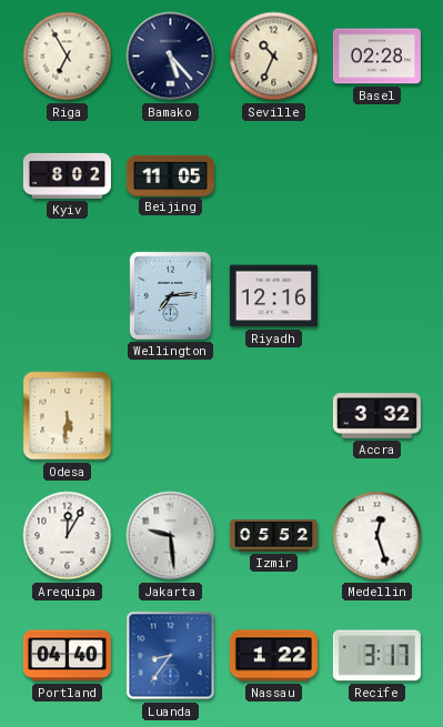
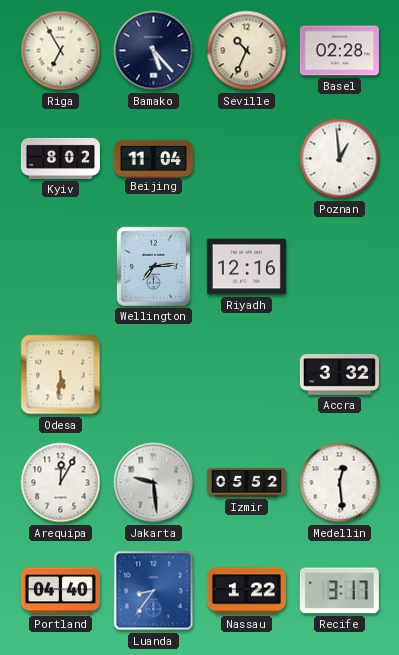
Beijing: 11:05 -> 11:04 (153, 158)
Poznan: none -> 12:59 (340, 159)
Medellin: 12:27 -> 12:29 (340, 483)
